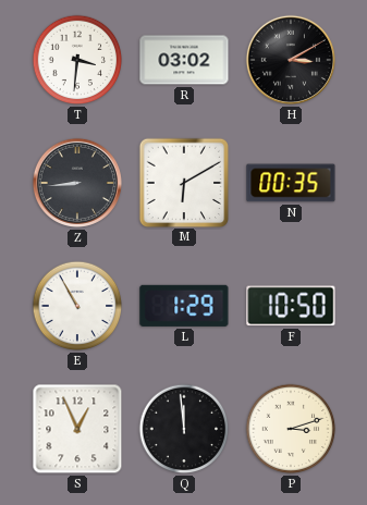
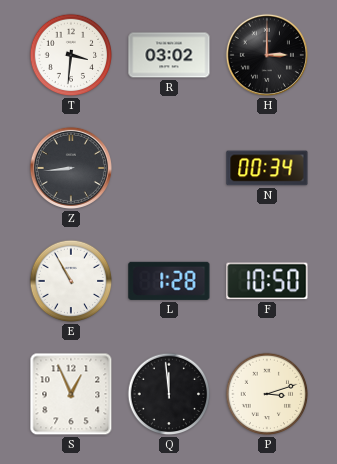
H: 3:10 -> 3:00 (267, 55)
M: 6:10 -> none (183, 182)
N: 00:35 -> 00:34 (267, 168)
L: 1:29 -> 1:28 (169, 281)
